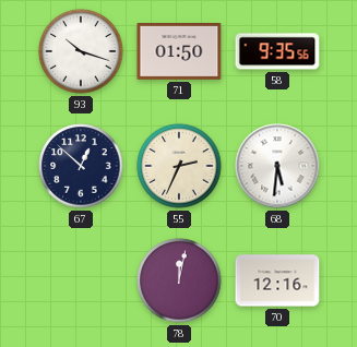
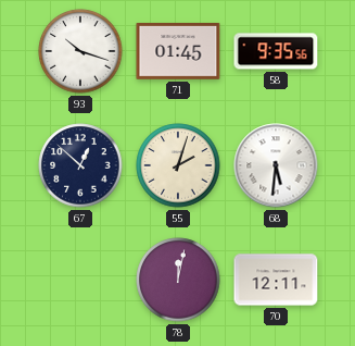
71: 01:50 -> 01:45 (178, 52)
55: 2:34 -> 2:03 (178, 165)
70: 12:16 -> 12:11 (276, 280)
